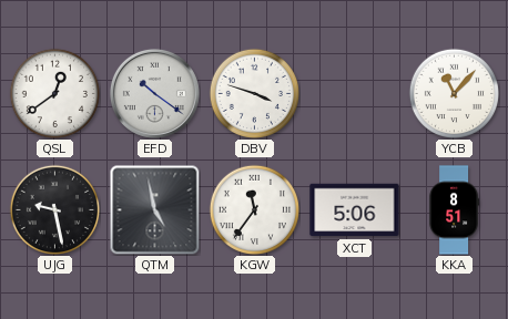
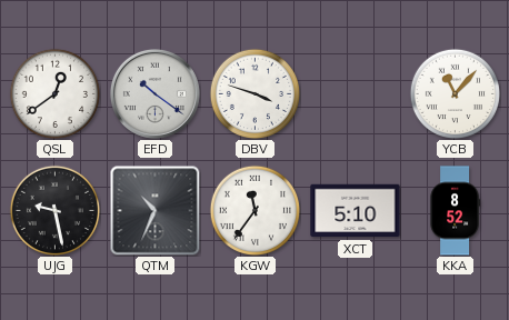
QTM: 4:58 -> 10:34 (154, 210)
XCT: 5:06 -> 5:10 (356, 211)
KKA: 8:51 -> 8:52 (455, 211)
